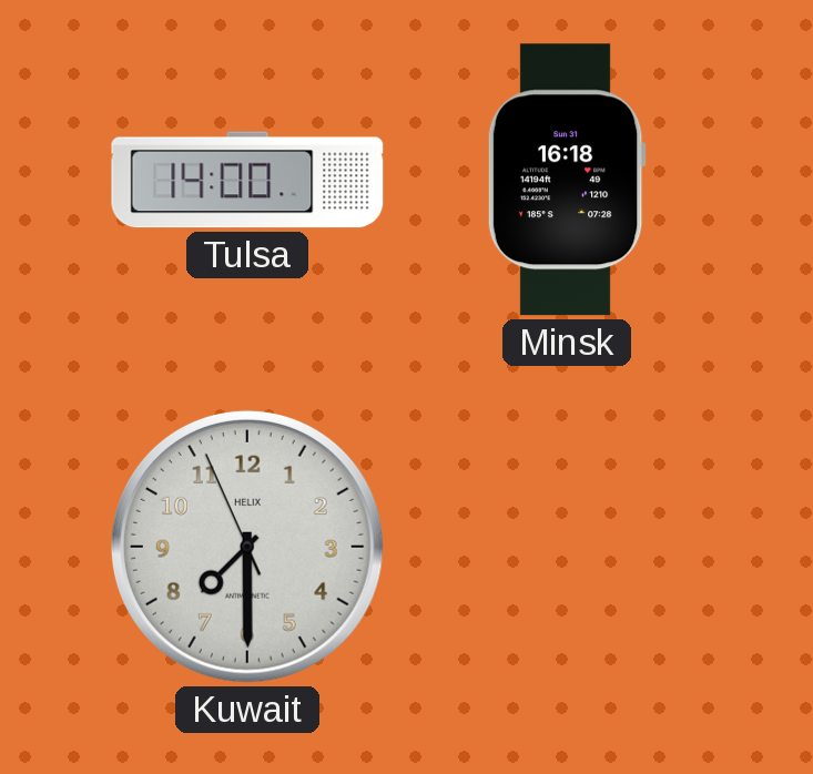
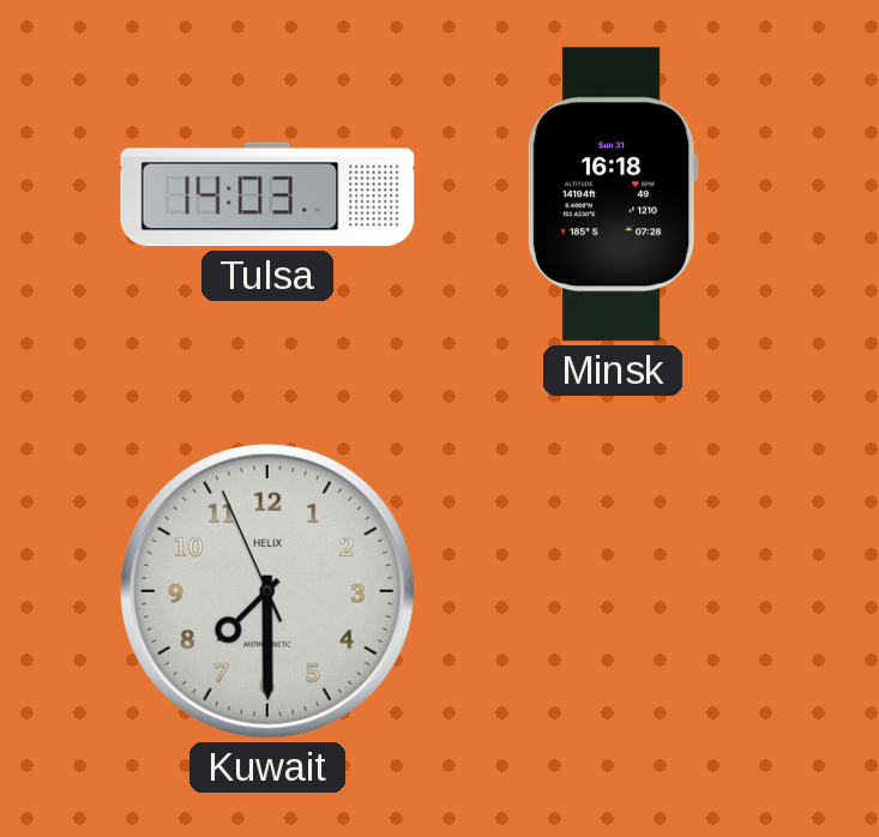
Tulsa: 14:00 -> 14:03 (267, 194)
